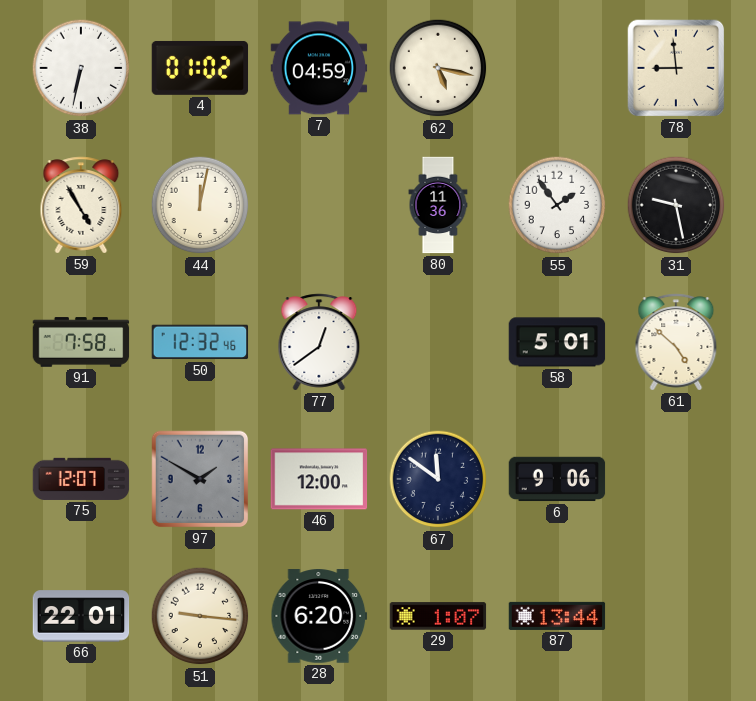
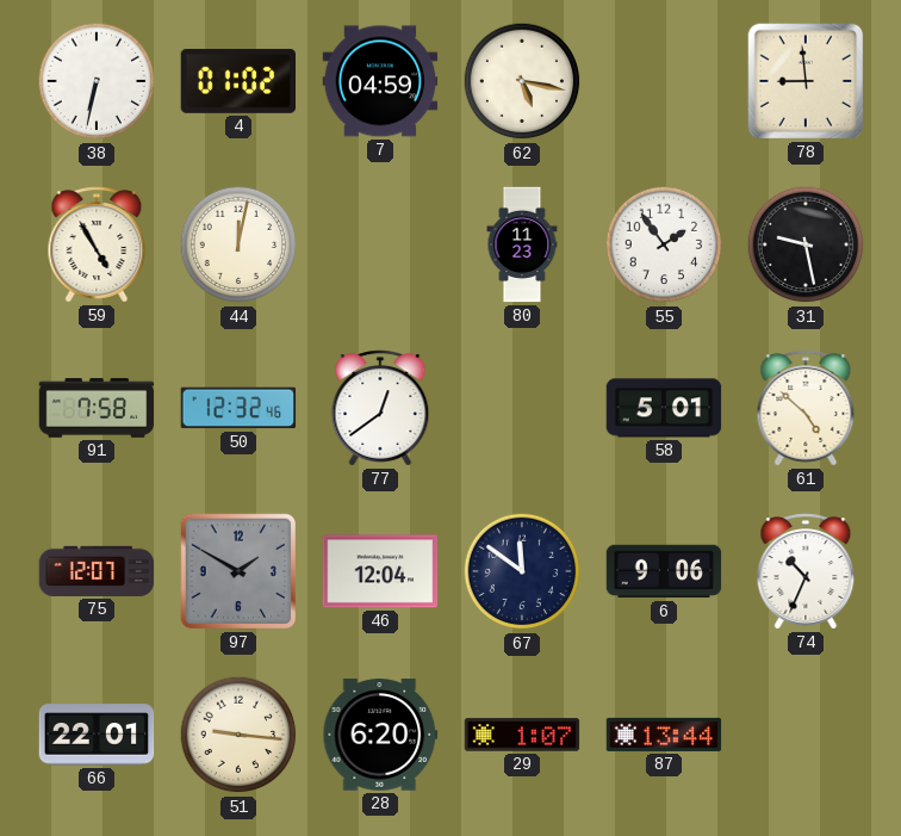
80: 11:36 -> 11:23 (522, 244)
46: 12:00 -> 12:04 (380, 571)
74: none -> 10:34 (806, 571)
